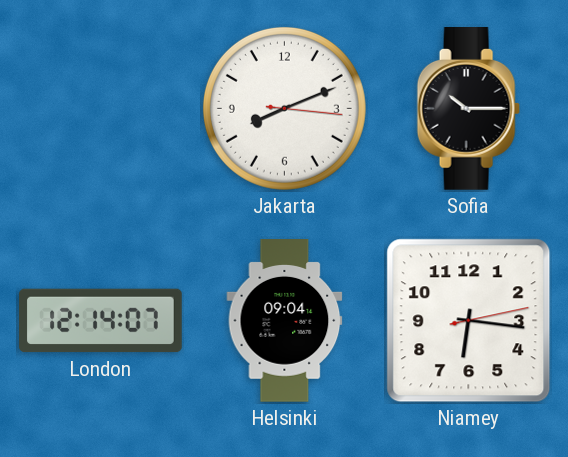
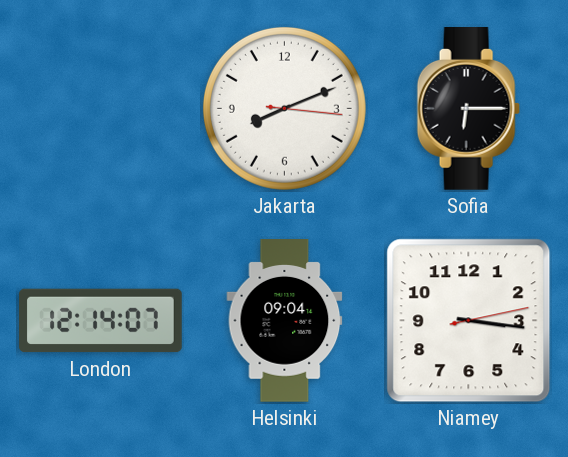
Sofia: 10:15 -> 6:15 (468, 109)
Niamey: 6:16 -> 3:16 (469, 321)
